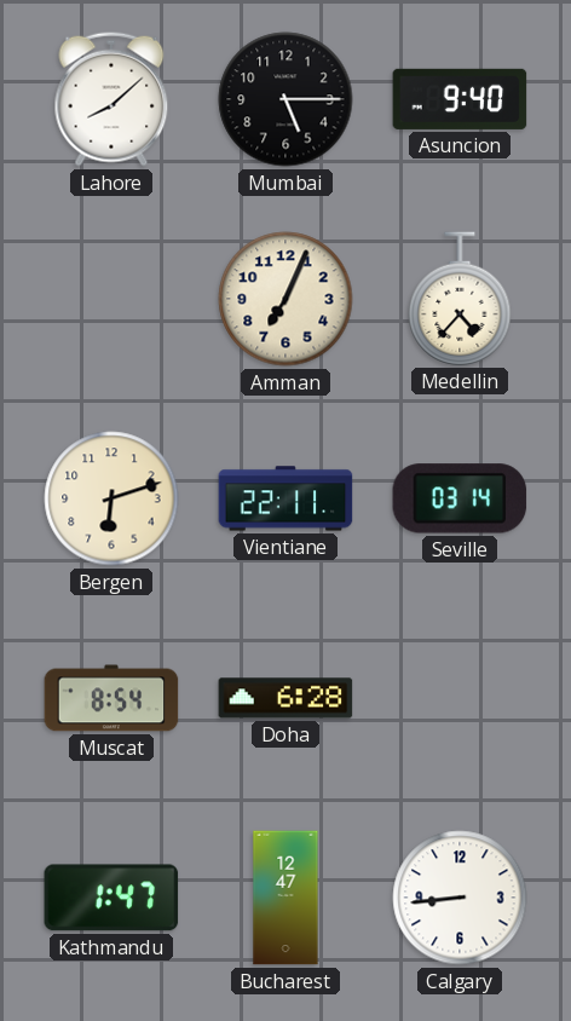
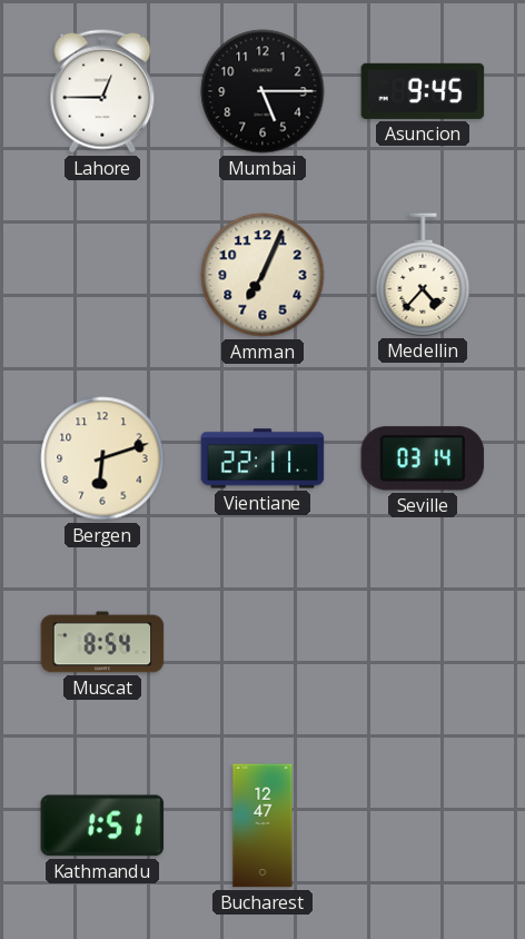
Lahore: 8:08 -> 12:45 (102, 91)
Asuncion: 9:40 -> 9:45 (423, 91)
Doha: 6:28 -> none (285, 698)
Kathmandu: 1:47 -> 1:51 (102, 826)
Calgary: 8:44 -> none (460, 898)
